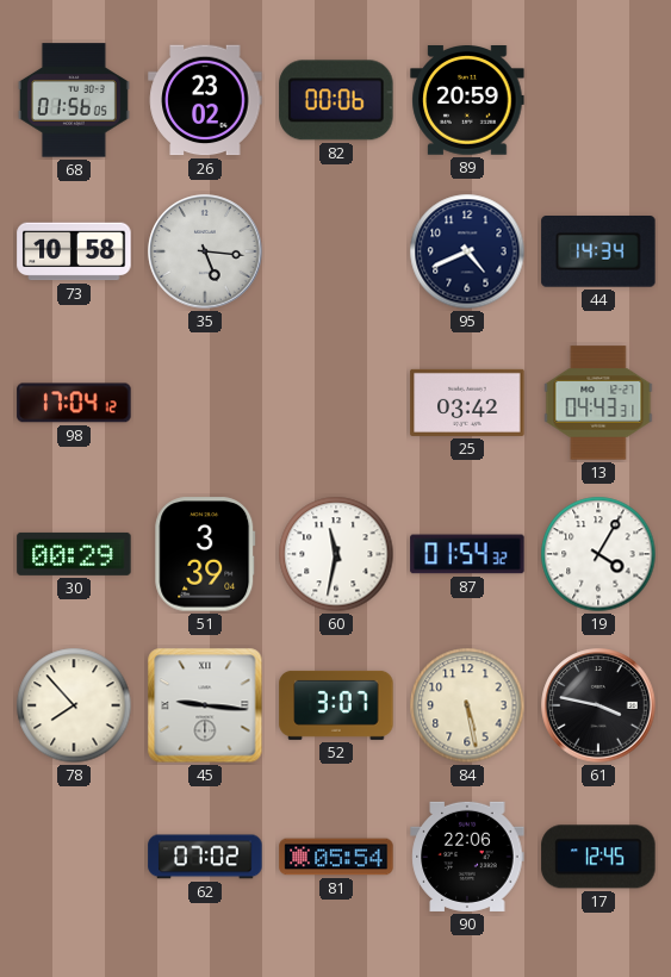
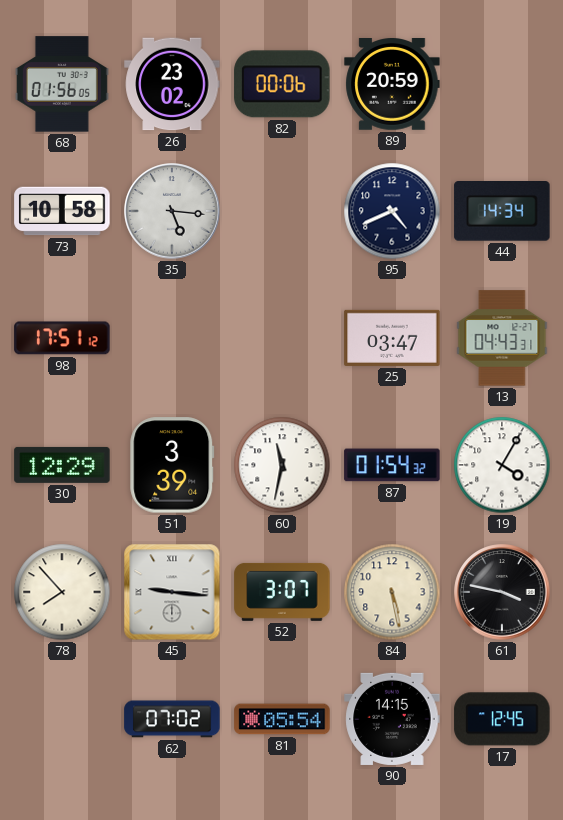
98: 17:04 -> 17:51 (62, 338)
25: 03:42 -> 03:47 (392, 338)
30: 00:29 -> 12:29 (62, 465)
90: 22:06 -> 14:15 (392, 719)
